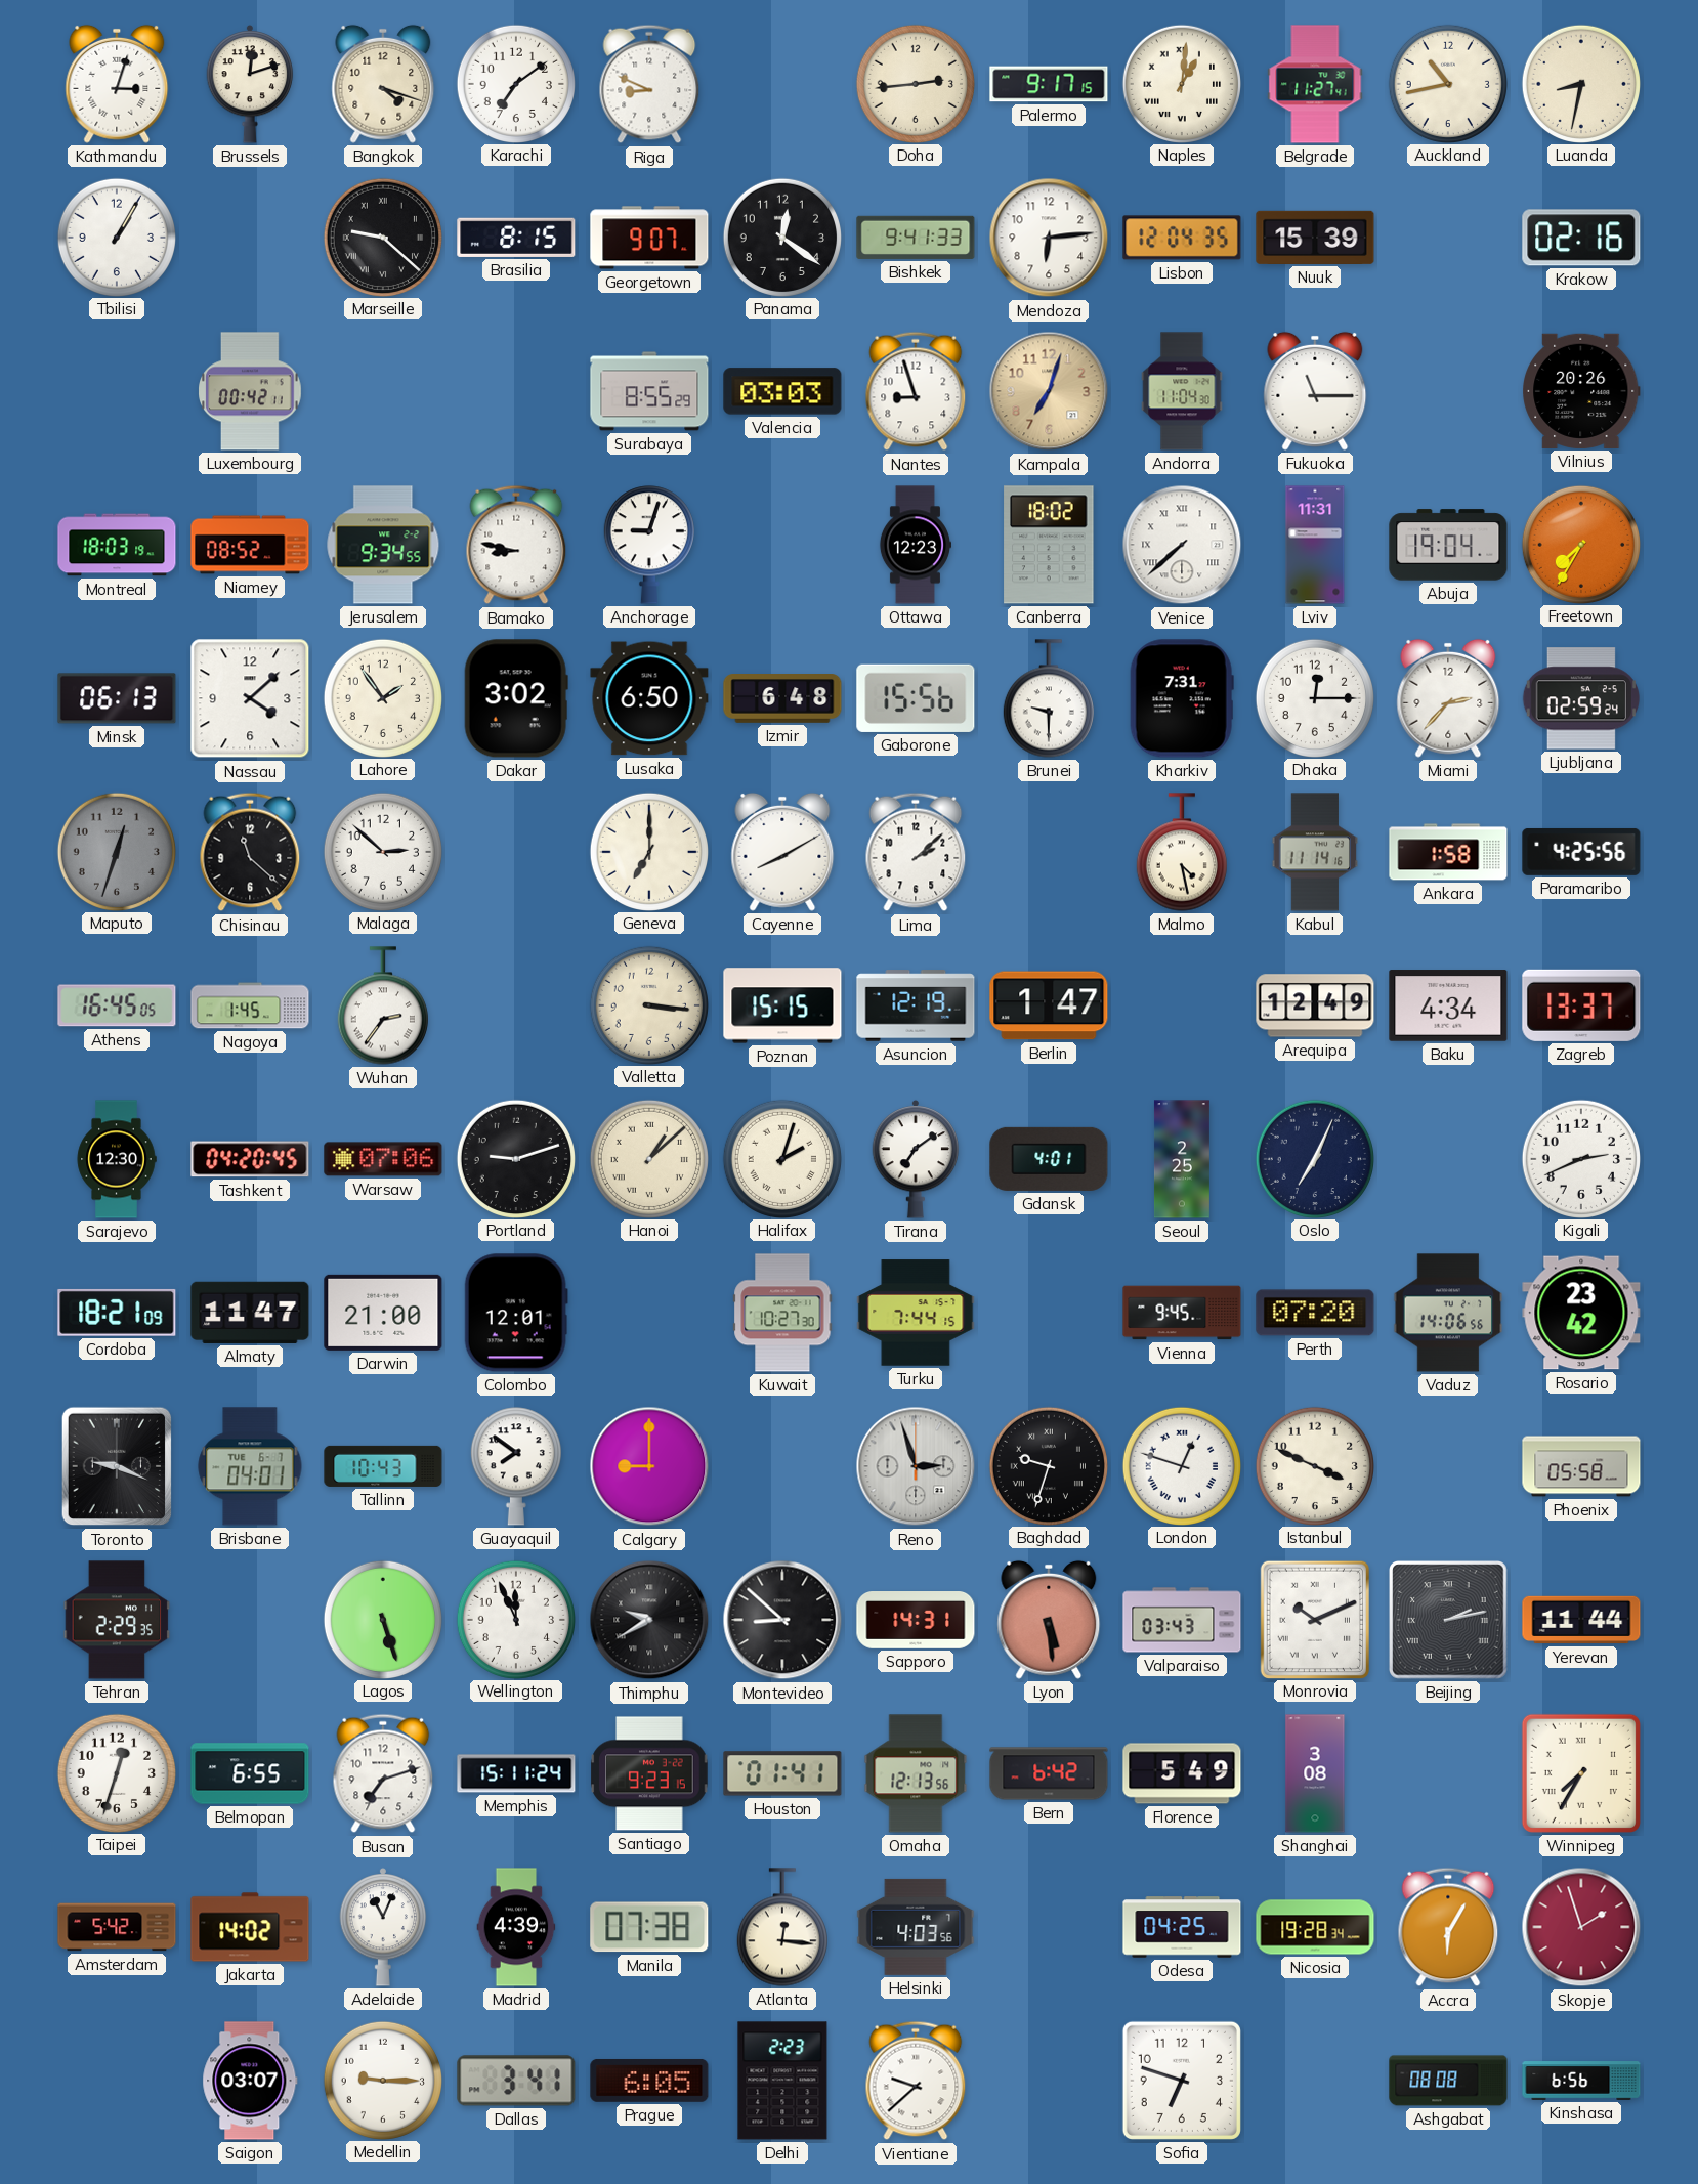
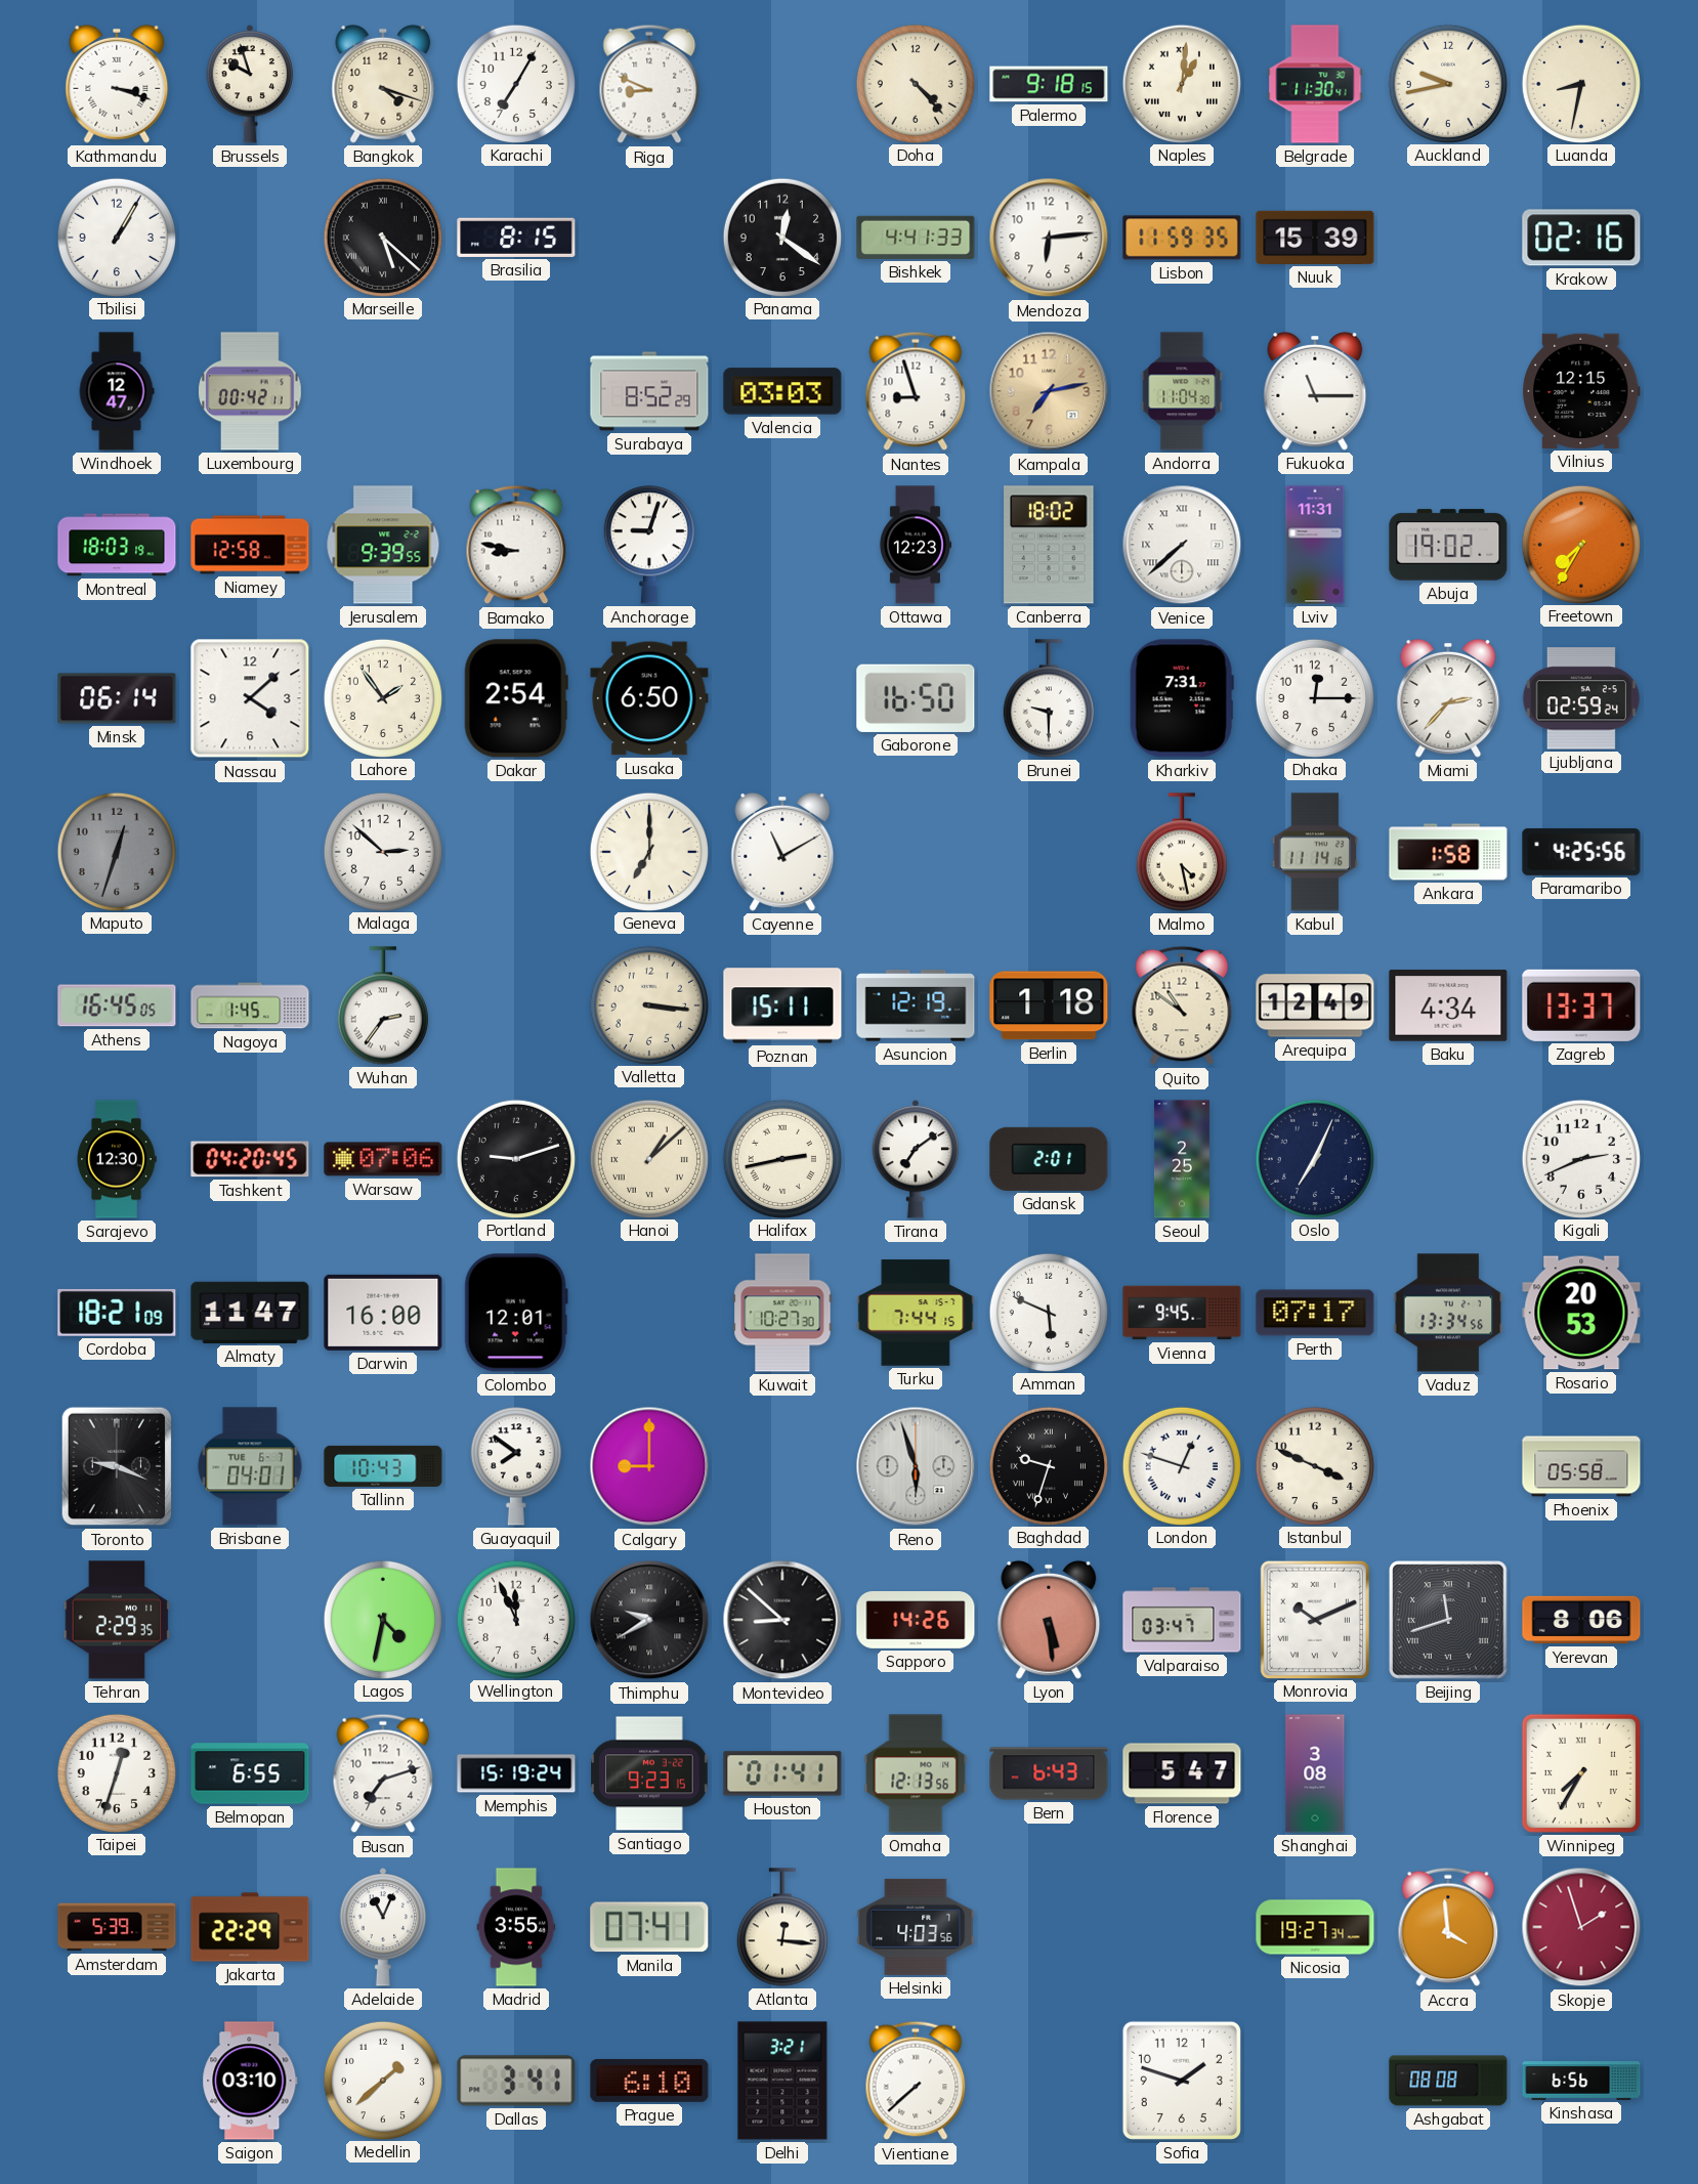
Kathmandu: 3:03 -> 3:18 (117, 84)
Brussels: 12:12 -> 9:57 (250, 84)
Karachi: 7:09 -> 7:05 (515, 83)
Doha: 2:44 -> 4:23 (915, 83)
Palermo: 9:17 -> 9:18 (1049, 84)
Belgrade: 11:27 -> 11:30 (1315, 84)
Auckland: 10:43 -> 9:43 (1447, 83)
Marseille: 9:22 -> 5:22 (382, 237)
Georgetown: 9:07 -> none (649, 238)
Bishkek: 9:41 -> 4:41 (916, 238)
Lisbon: 12:04 -> 11:59 (1182, 238)
Windhoek: none -> 12:47 (117, 391)
Surabaya: 8:55 -> 8:52 (649, 391)
Kampala: 7:03 -> 7:13 (1049, 391)
Vilnius: 20:26 -> 12:15 (1581, 391)
Niamey: 08:52 -> 12:58 (250, 545)
Jerusalem: 9:34 -> 9:39 (383, 545)
Abuja: 19:04 -> 19:02 (1448, 545)
Minsk: 06:13 -> 06:14 (117, 698)
Dakar: 3:02 -> 2:54 (516, 698)
Izmir: 6:48 -> none (782, 698)
Gaborone: 15:56 -> 16:50 (916, 698)
Chisinau: 11:22 -> none (250, 852)
Cayenne: 8:10 -> 11:10 (782, 852)
Lima: 2:08 -> none (916, 852)
Poznan: 15:15 -> 15:11 (782, 1005)
Berlin: 1:47 -> 1:18 (1049, 1005)
Quito: none -> 10:51 (1182, 1005)
Halifax: 2:03 -> 2:43 (781, 1158)
Gdansk: 4:01 -> 2:01 (1049, 1159)
Darwin: 21:00 -> 16:00 (383, 1313)
Amman: none -> 5:49 (1048, 1312)
Perth: 07:20 -> 07:17 (1315, 1313)
Vaduz: 14:06 -> 13:34 (1448, 1313)
Rosario: 23:42 -> 20:53 (1581, 1313)
Reno: 2:57 -> 5:57 (916, 1466)
Lagos: 5:27 -> 4:32 (382, 1619)
Sapporo: 14:31 -> 14:26 (916, 1621)
Valparaiso: 03:43 -> 03:47 (1182, 1620)
Beijing: 2:13 -> 11:42 (1449, 1621)
Yerevan: 11:44 -> 8:06 (1581, 1620)
Memphis: 15:11 -> 15:19 (516, 1773)
Bern: 6:42 -> 6:43 (1049, 1773)
Florence: 5:49 -> 5:47 (1182, 1773)
Amsterdam: 5:42 -> 5:39 (117, 1927)
Jakarta: 14:02 -> 22:29 (250, 1927)
Madrid: 4:39 -> 3:55 (516, 1927)
Manila: 07:38 -> 07:41 (649, 1927)
Odesa: 04:25 -> none (1182, 1927)
Nicosia: 19:28 -> 19:27 (1315, 1927)
Accra: 6:05 -> 3:59 (1448, 1927)
Saigon: 03:07 -> 03:10 (250, 2081)
Medellin: 9:15 -> 1:38 (382, 2080)
Prague: 6:05 -> 6:10 (649, 2081)
Delhi: 2:23 -> 3:21 (782, 2081)
Vientiane: 9:38 -> 7:38 (916, 2081)
Sofia: 6:48 -> 1:48 (1182, 2081)
